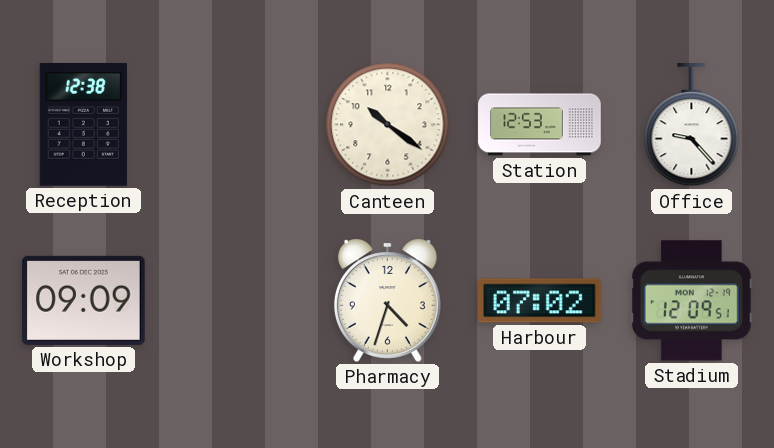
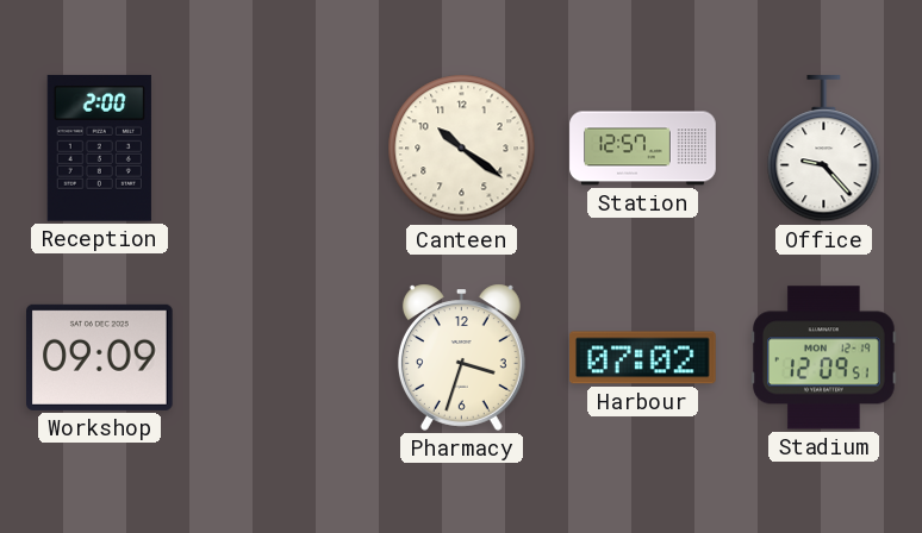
Reception: 12:38 -> 2:00 (99, 149)
Station: 12:53 -> 12:57 (643, 149)
Pharmacy: 4:33 -> 3:33 (461, 357)
